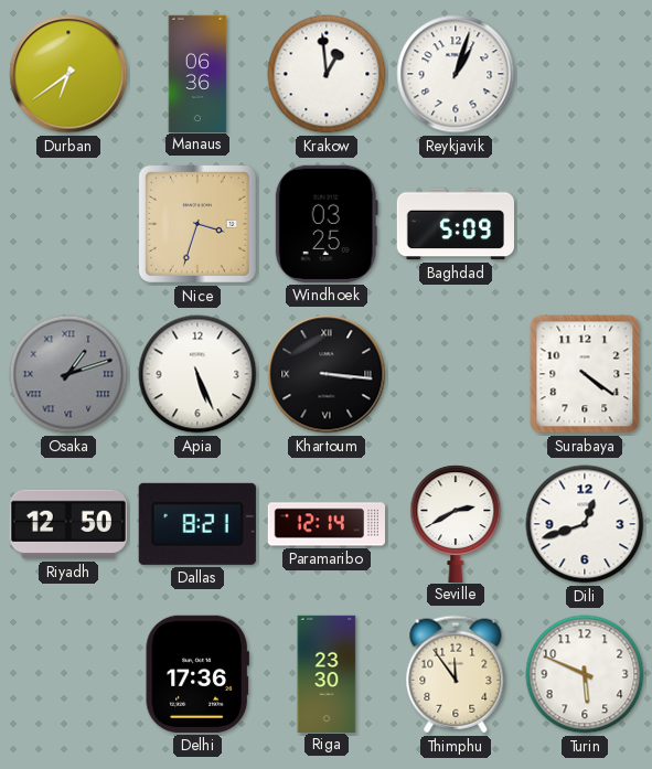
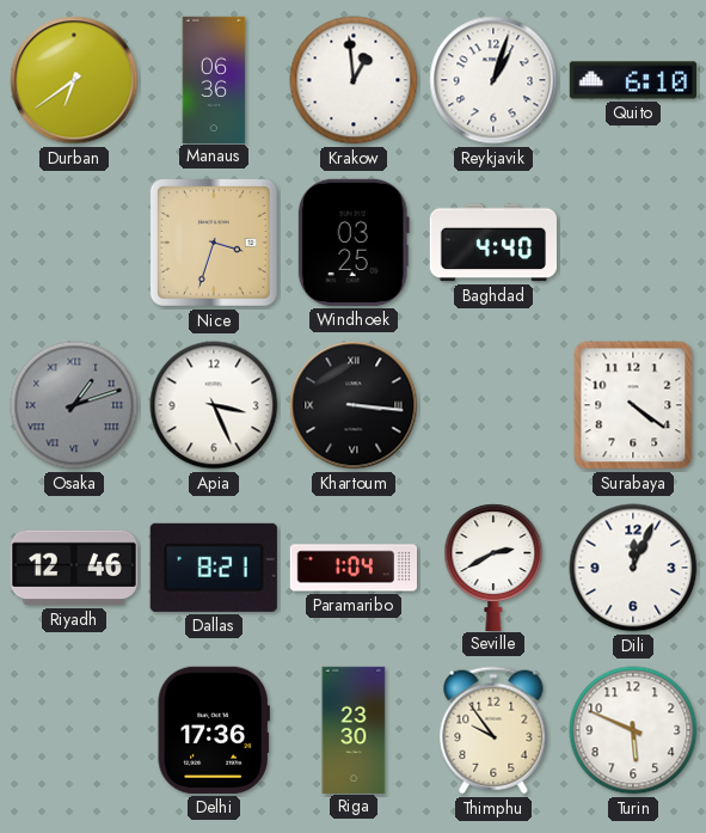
Quito: none -> 6:10 (632, 80)
Baghdad: 5:09 -> 4:40 (492, 243)
Apia: 5:26 -> 3:26 (214, 405)
Riyadh: 12:50 -> 12:46 (74, 568)
Paramaribo: 12:14 -> 1:04 (352, 568)
Dili: 12:42 -> 12:04 (633, 568)
Thimphu: 11:54 -> 9:54 (493, 730)
